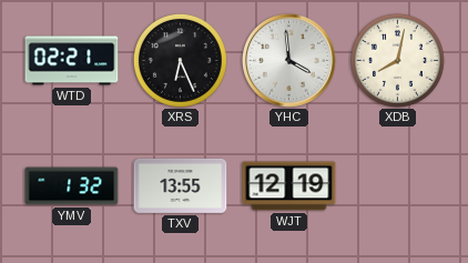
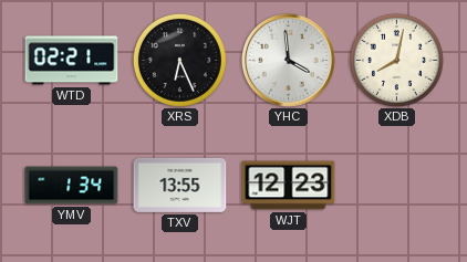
YMV: 1:32 -> 1:34 (72, 186)
WJT: 12:19 -> 12:23 (289, 186)
